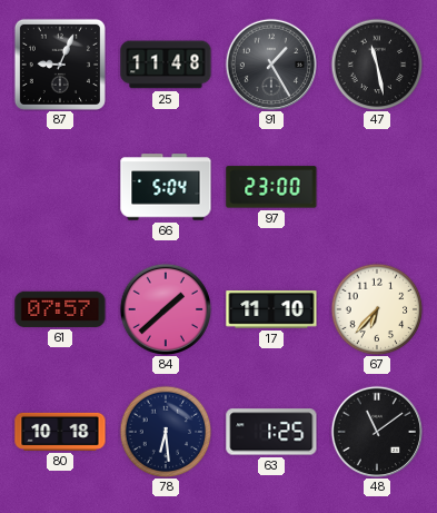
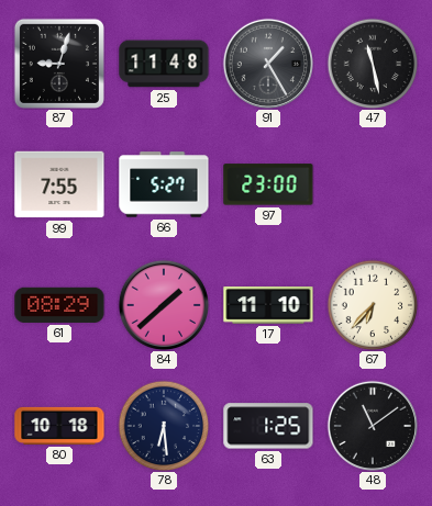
87: 9:04 -> 9:03 (59, 64)
99: none -> 7:55 (59, 184)
66: 5:04 -> 5:27 (164, 184)
61: 07:57 -> 08:29 (59, 305)
